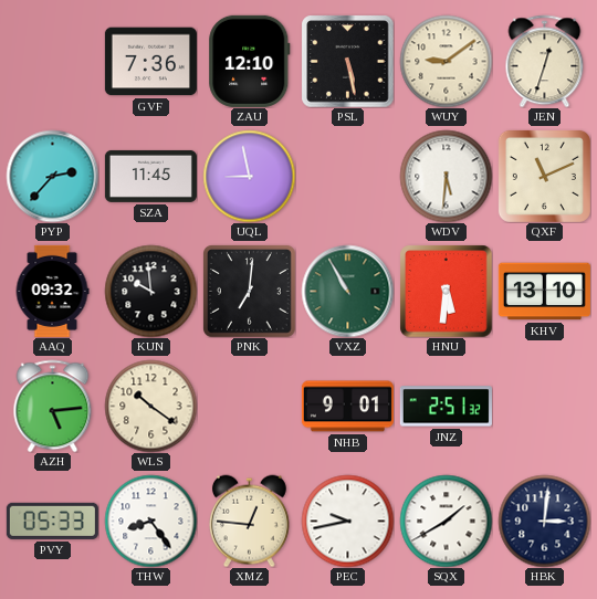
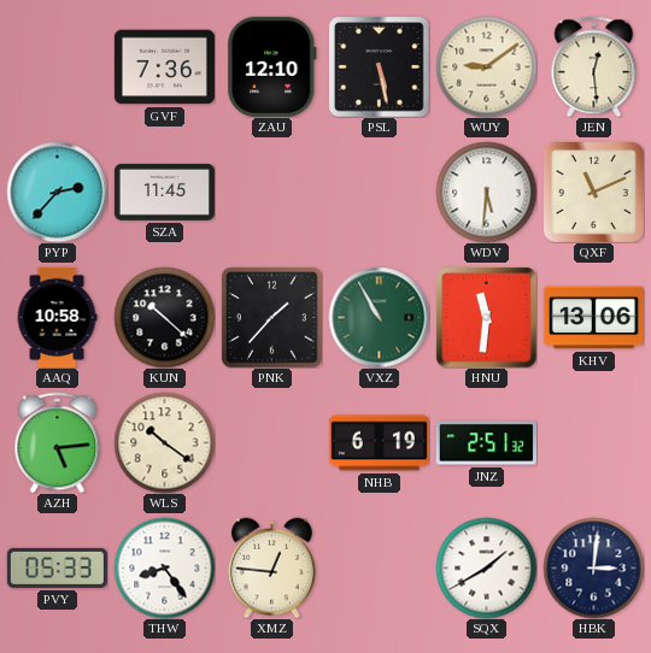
JEN: 12:33 -> 12:29 (594, 66)
UQL: 8:58 -> none (249, 176)
AAQ: 09:32 -> 10:58 (57, 317)
KUN: 9:59 -> 10:22 (164, 317)
PNK: 7:01 -> 1:37 (271, 317)
HNU: 5:31 -> 11:31 (486, 317)
KHV: 13:10 -> 13:06 (593, 318)
NHB: 9:01 -> 6:19 (379, 443)
PEC: 9:43 -> none (347, 521)
